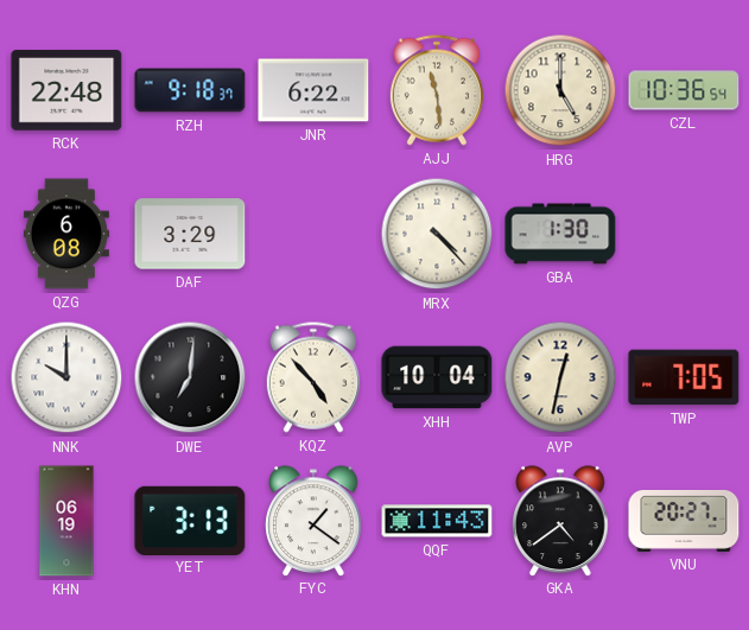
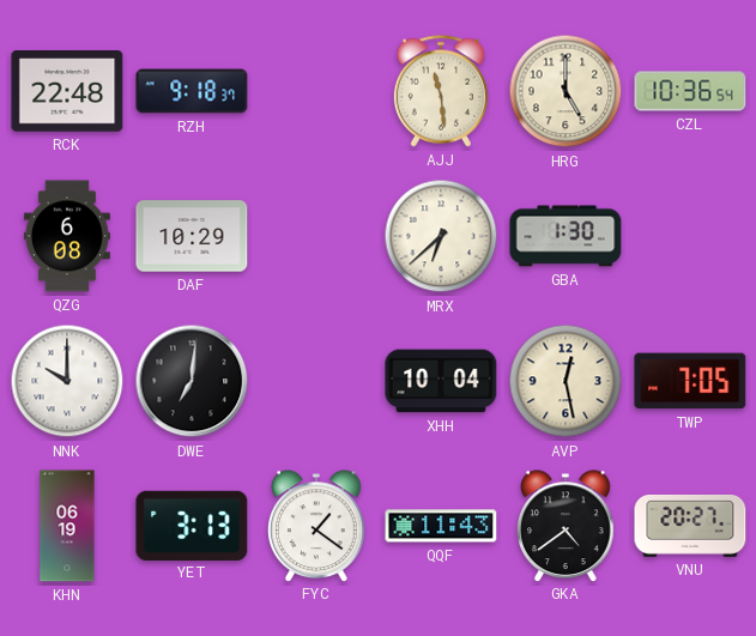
JNR: 6:22 -> none (313, 90)
DAF: 3:29 -> 10:29 (192, 236)
MRX: 4:23 -> 6:38 (441, 236)
KQZ: 4:53 -> none (313, 377)
AVP: 12:32 -> 12:28 (566, 381)
